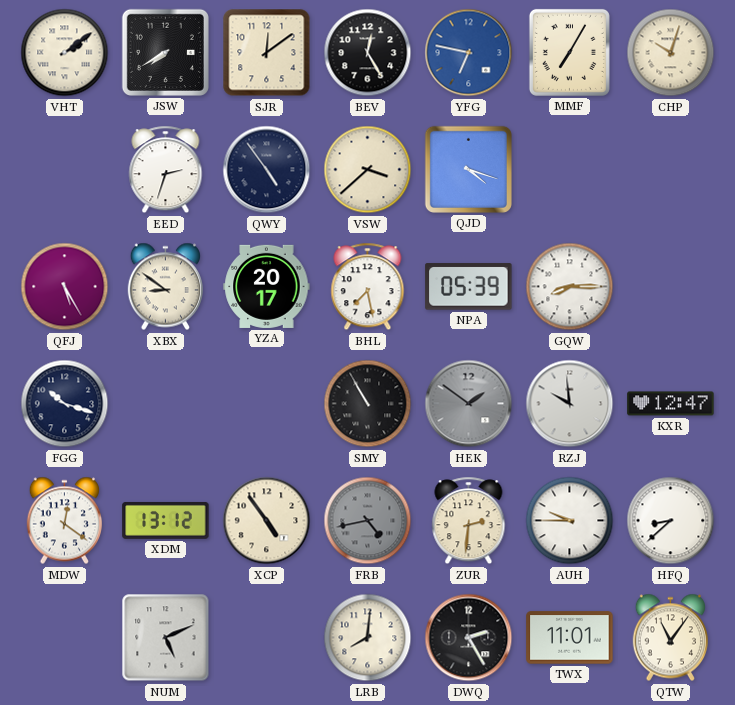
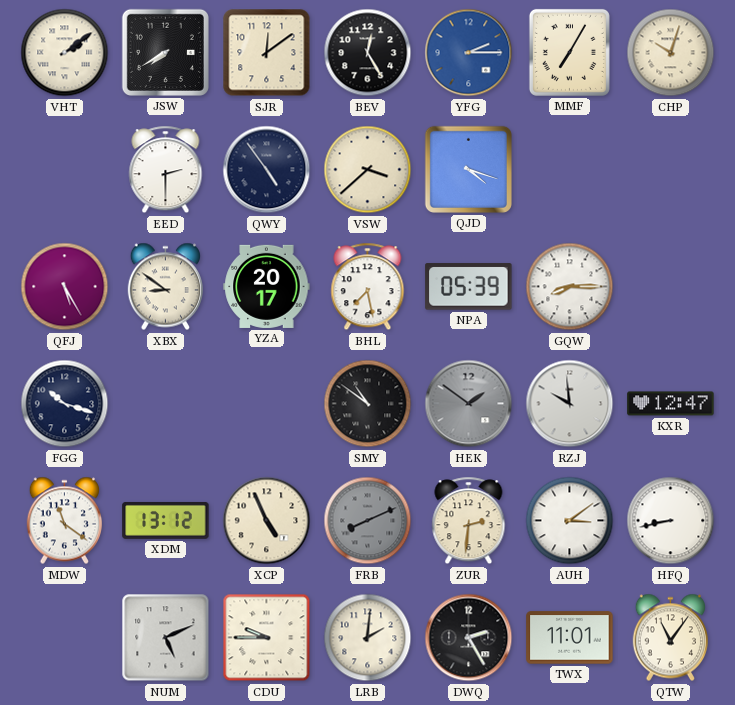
YFG: 6:47 -> 2:15 (469, 53)
EED: 2:33 -> 2:30 (166, 170)
SMY: 10:55 -> 10:51 (368, 404)
MDW: 12:21 -> 11:21 (64, 521)
XCP: 4:54 -> 4:56 (267, 521)
FRB: 4:43 -> 8:11 (368, 521)
AUH: 9:45 -> 3:09 (570, 521)
HFQ: 8:38 -> 8:43 (671, 521)
CDU: none -> 9:45 (267, 638)
LRB: 8:01 -> 2:01 (368, 638)
